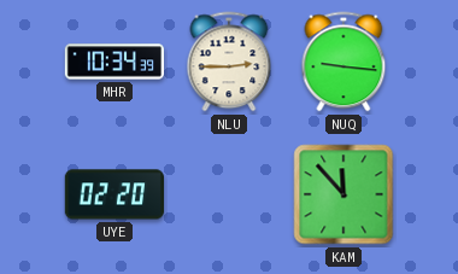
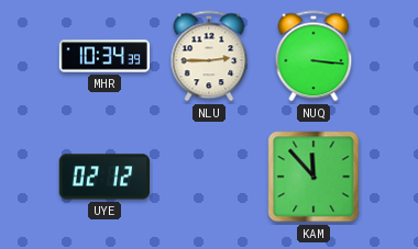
NUQ: 9:16 -> 3:16 (313, 56)
UYE: 02:20 -> 02:12 (105, 177)
